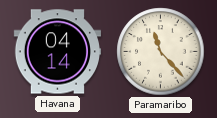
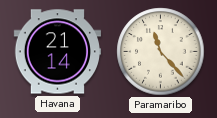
Havana: 04:14 -> 21:14 (57, 52)
